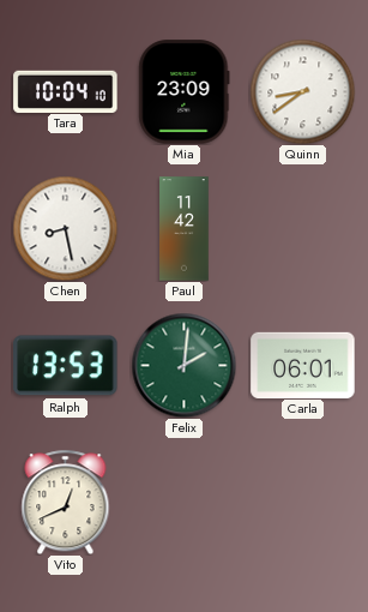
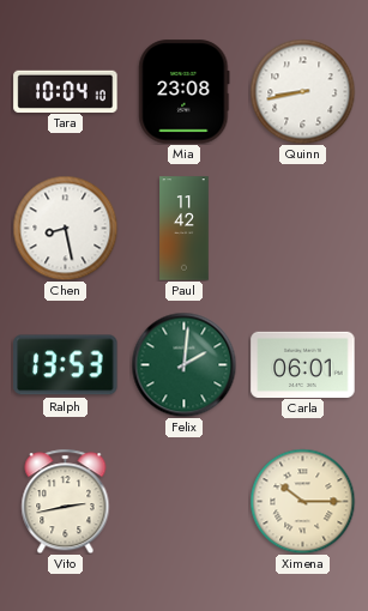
Mia: 23:09 -> 23:08 (185, 92)
Quinn: 8:39 -> 8:43 (302, 91)
Vito: 12:41 -> 2:43 (66, 501)
Ximena: none -> 10:15 (302, 501)
